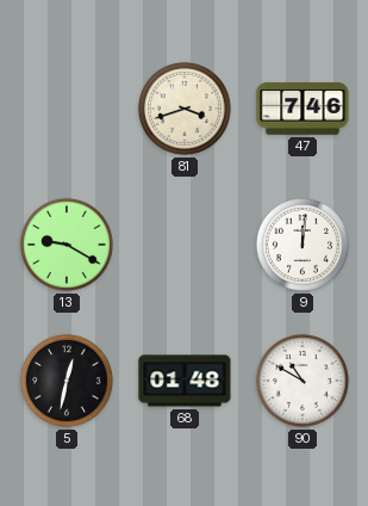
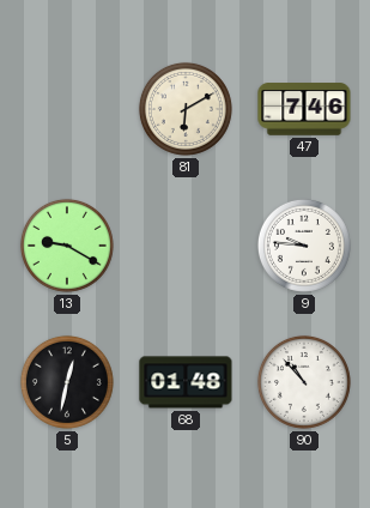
81: 3:42 -> 6:10 (186, 109)
9: 12:01 -> 9:46 (304, 246)
90: 10:50 -> 10:53 (304, 382)
